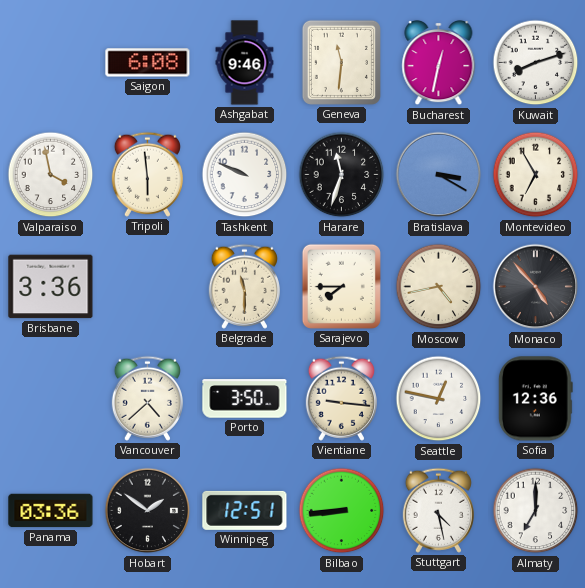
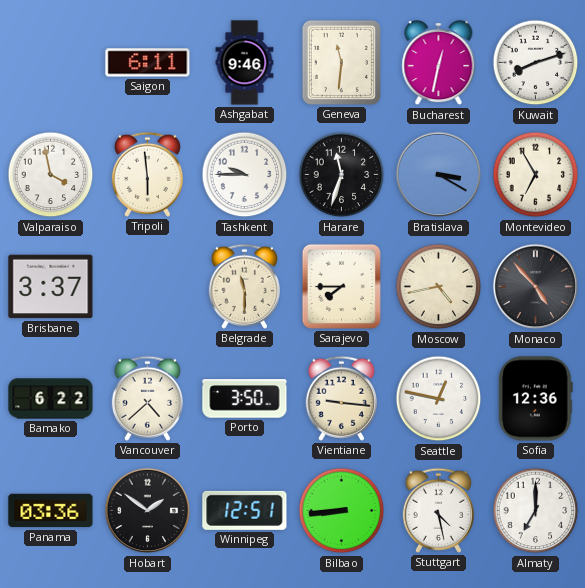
Saigon: 6:08 -> 6:11 (148, 63)
Tashkent: 9:49 -> 9:45 (245, 175)
Brisbane: 3:36 -> 3:37 (51, 287)
Bamako: none -> 6:22 (51, 399)
